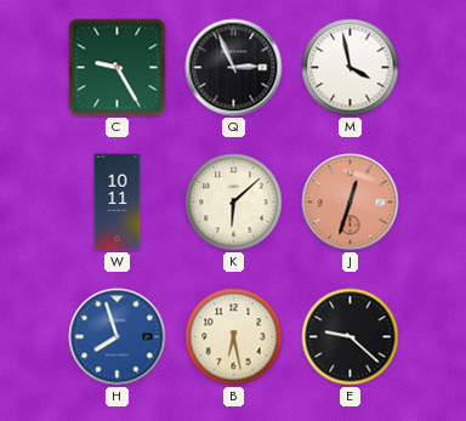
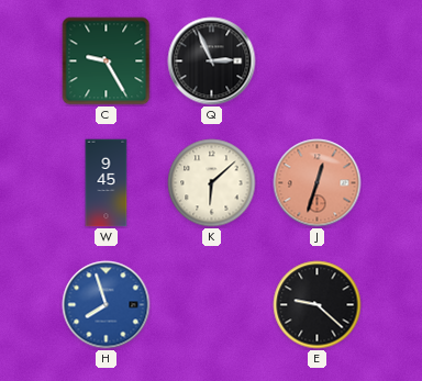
M: 3:58 -> none (351, 68)
W: 10:11 -> 9:45 (107, 183)
B: 6:28 -> none (234, 337)
